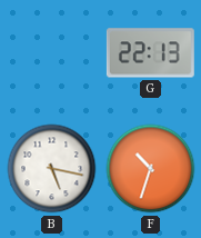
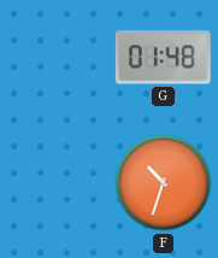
G: 22:13 -> 01:48 (163, 58)
B: 5:17 -> none (52, 169)
